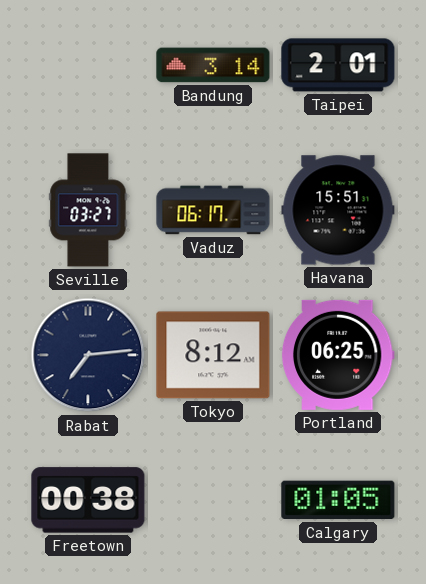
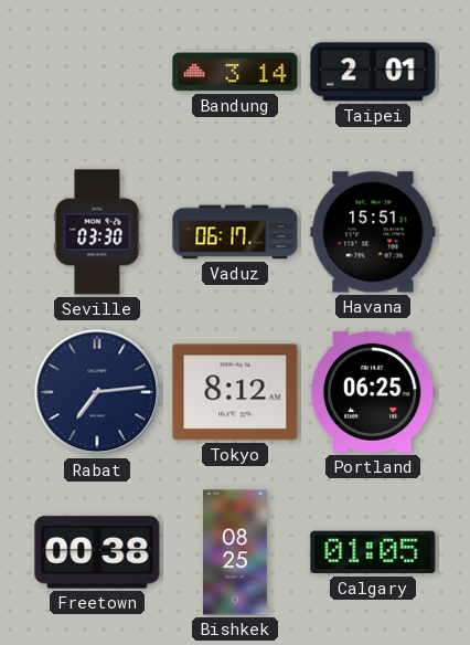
Seville: 03:27 -> 03:30 (97, 232)
Bishkek: none -> 08:25 (236, 552)
